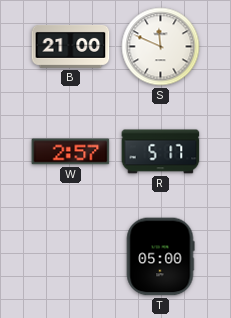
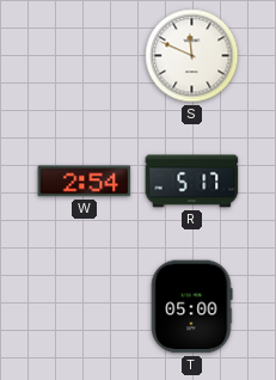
B: 21:00 -> none (71, 47)
W: 2:57 -> 2:54 (85, 182)
